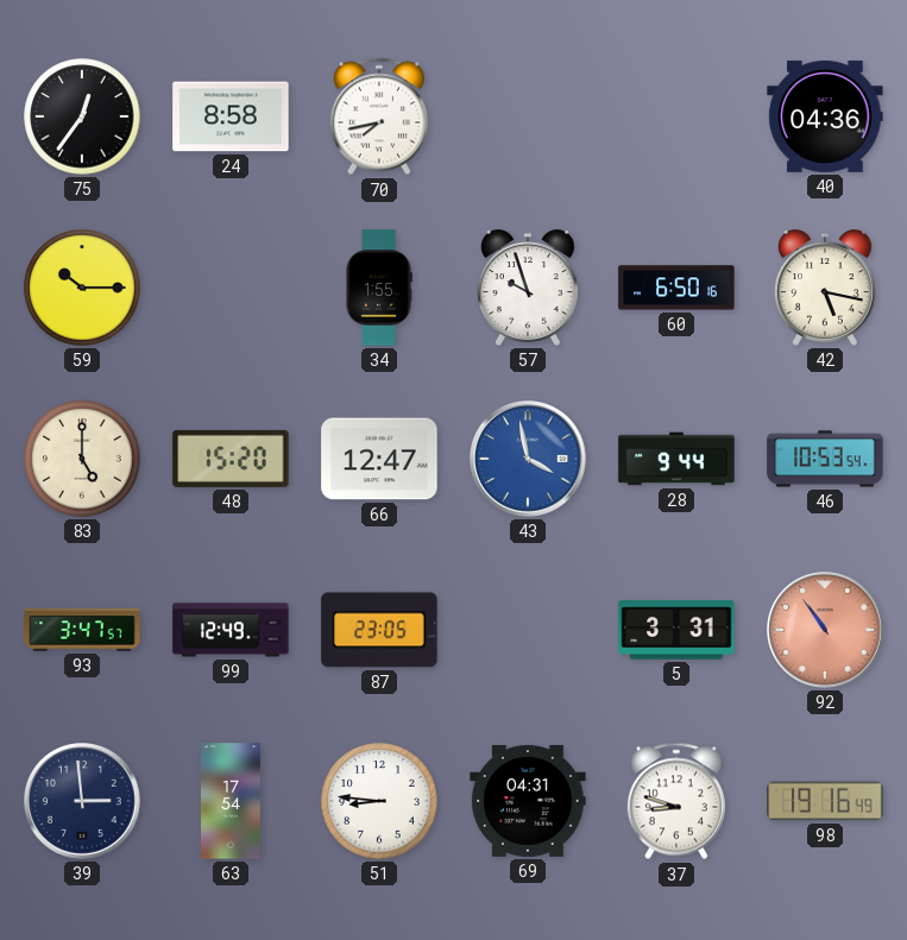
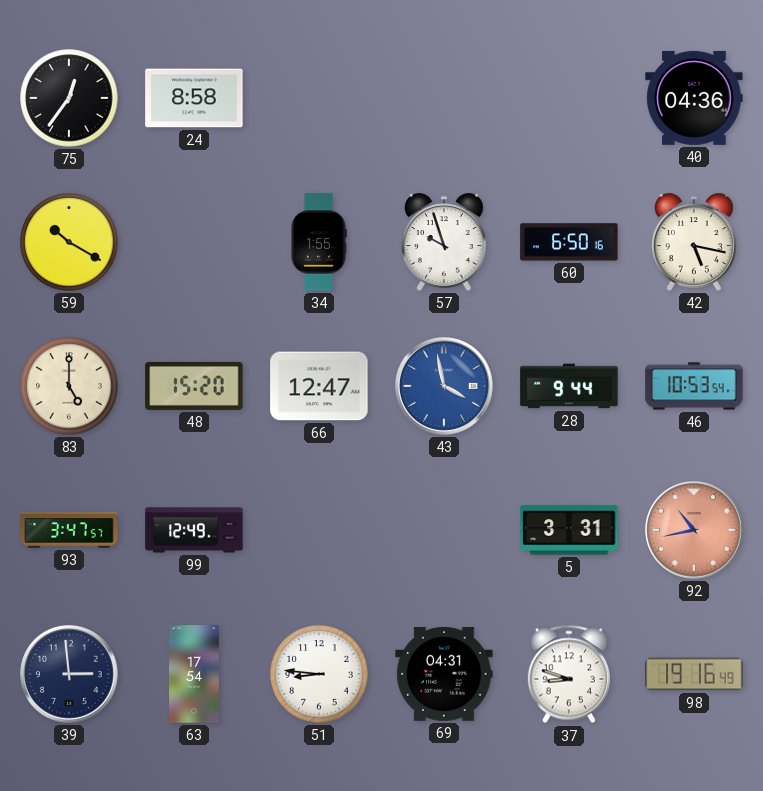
70: 7:43 -> none (379, 116)
59: 10:15 -> 10:20 (69, 242)
87: 23:05 -> none (379, 630)
92: 10:54 -> 10:43 (695, 531)
